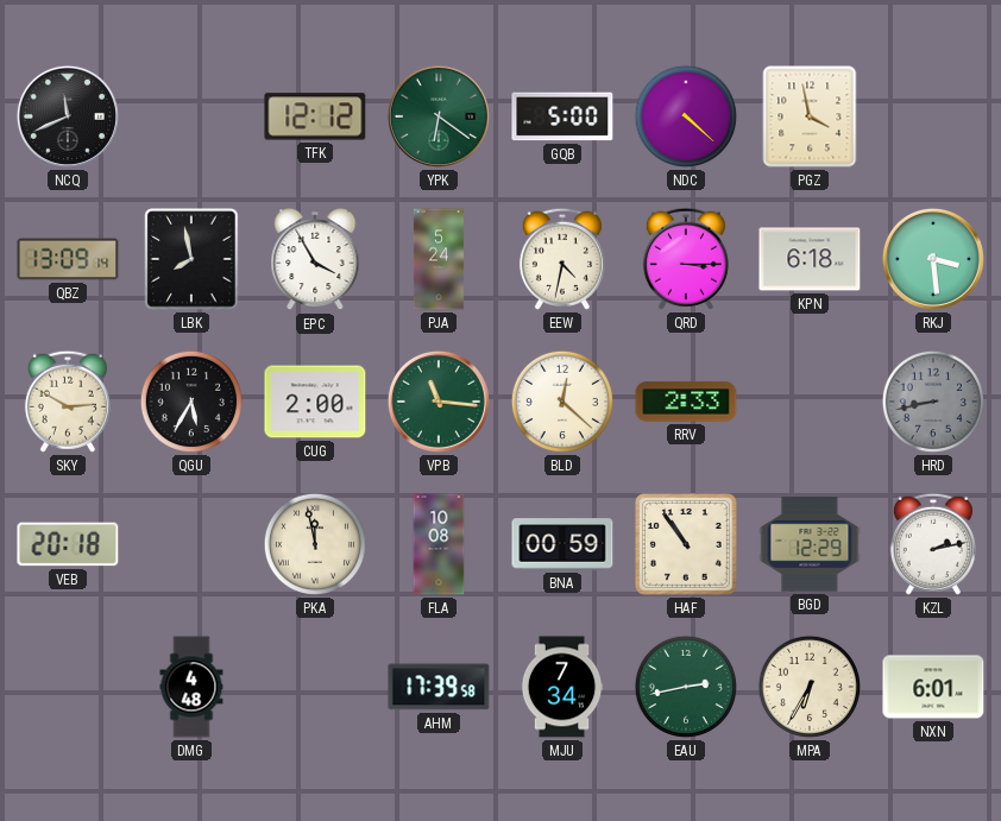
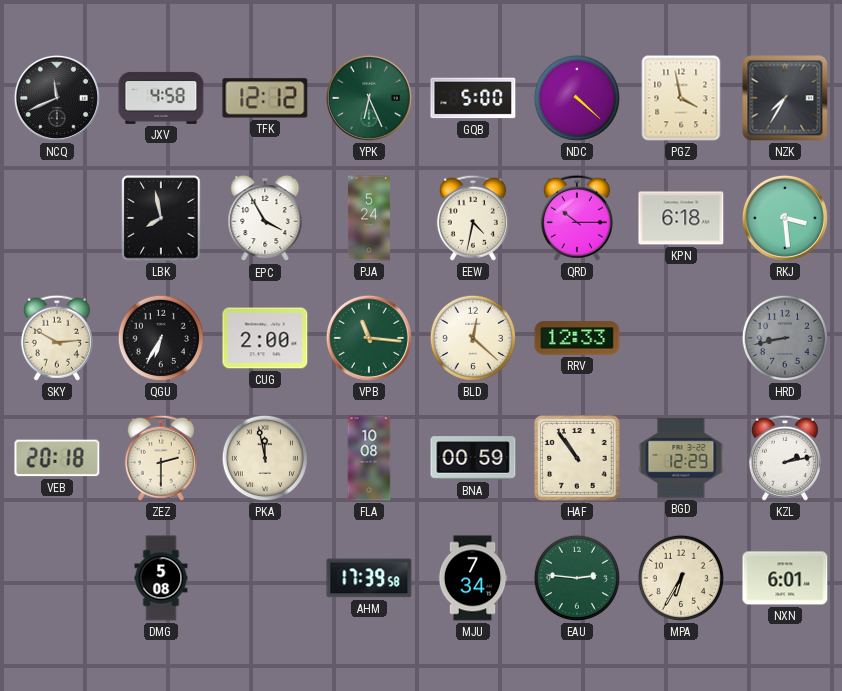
JXV: none -> 4:58 (161, 98)
YPK: 6:21 -> 6:26 (369, 98)
NZK: none -> 7:35 (785, 98)
QBZ: 13:09 -> none (68, 259)
QRD: 3:15 -> 10:15 (577, 218)
QGU: 5:35 -> 6:35 (161, 338)
RRV: 2:33 -> 12:33 (577, 338)
ZEZ: none -> 2:30 (161, 458)
DMG: 4:48 -> 5:08 (161, 578)
EAU: 2:43 -> 2:46 (577, 578)
